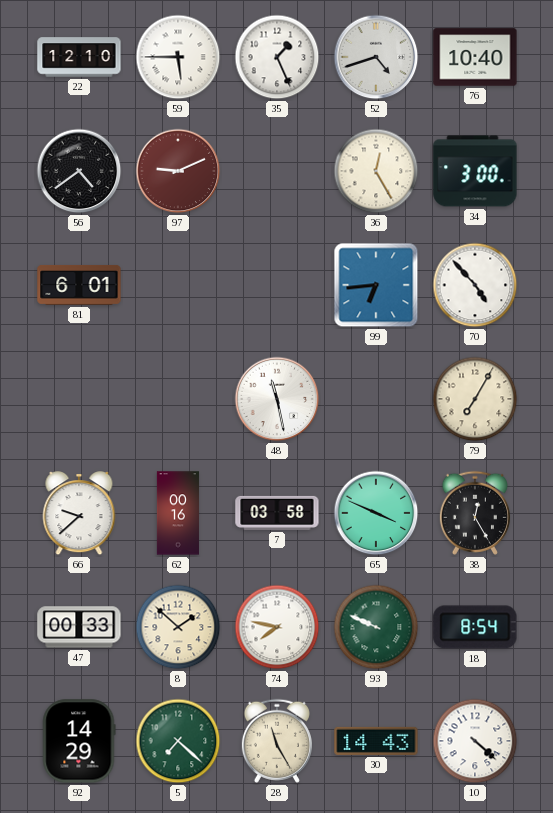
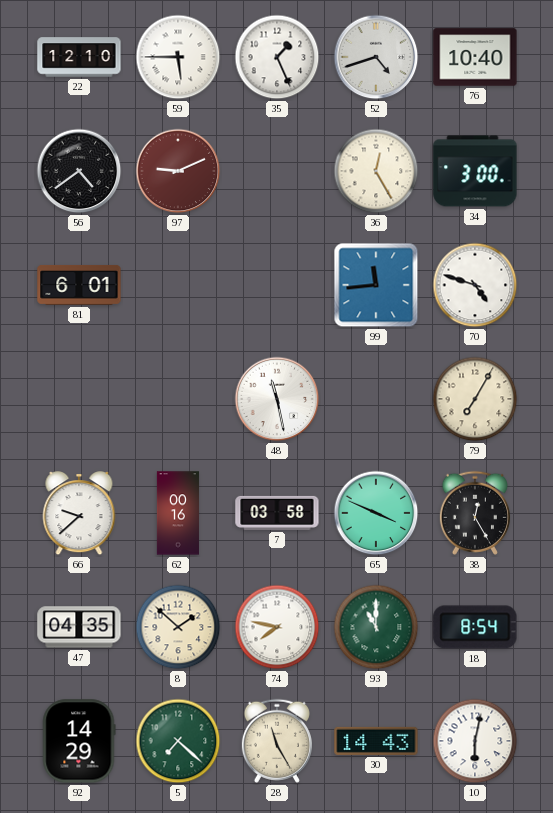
99: 6:44 -> 11:44 (376, 285)
70: 4:53 -> 4:48 (475, 285)
47: 00:33 -> 04:35 (79, 627)
93: 9:49 -> 11:00 (376, 627)
10: 4:22 -> 6:02 (475, 741)
